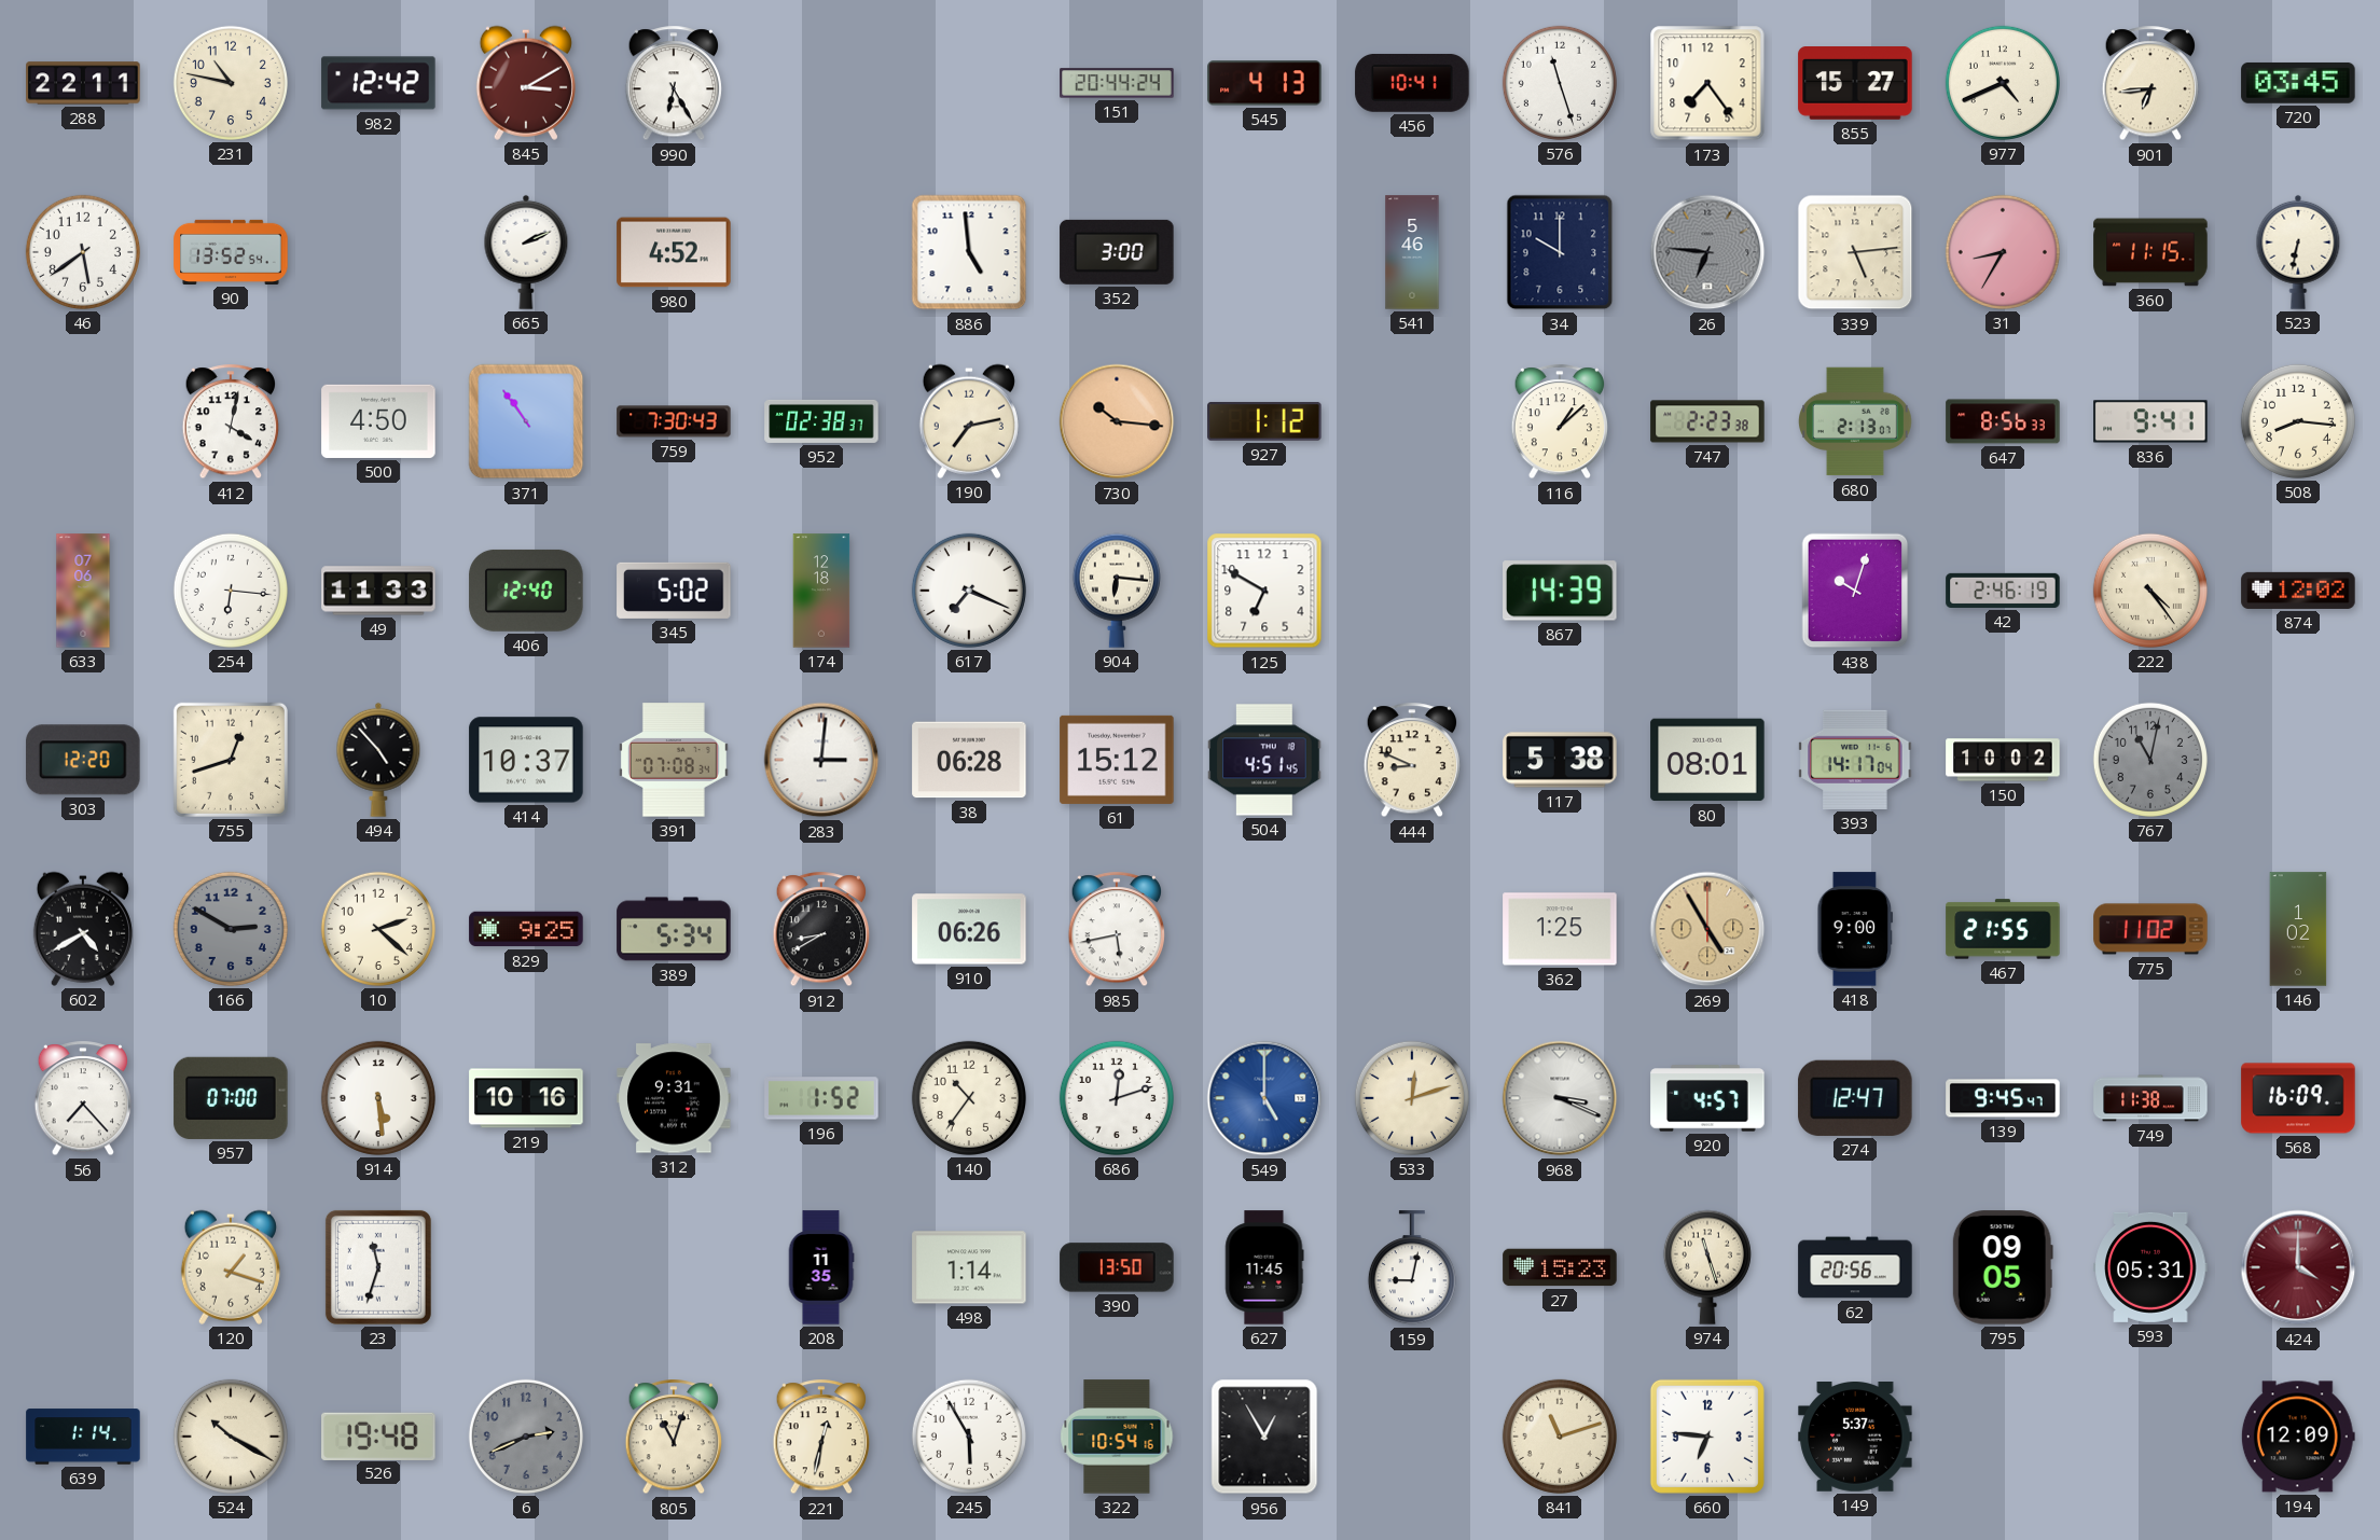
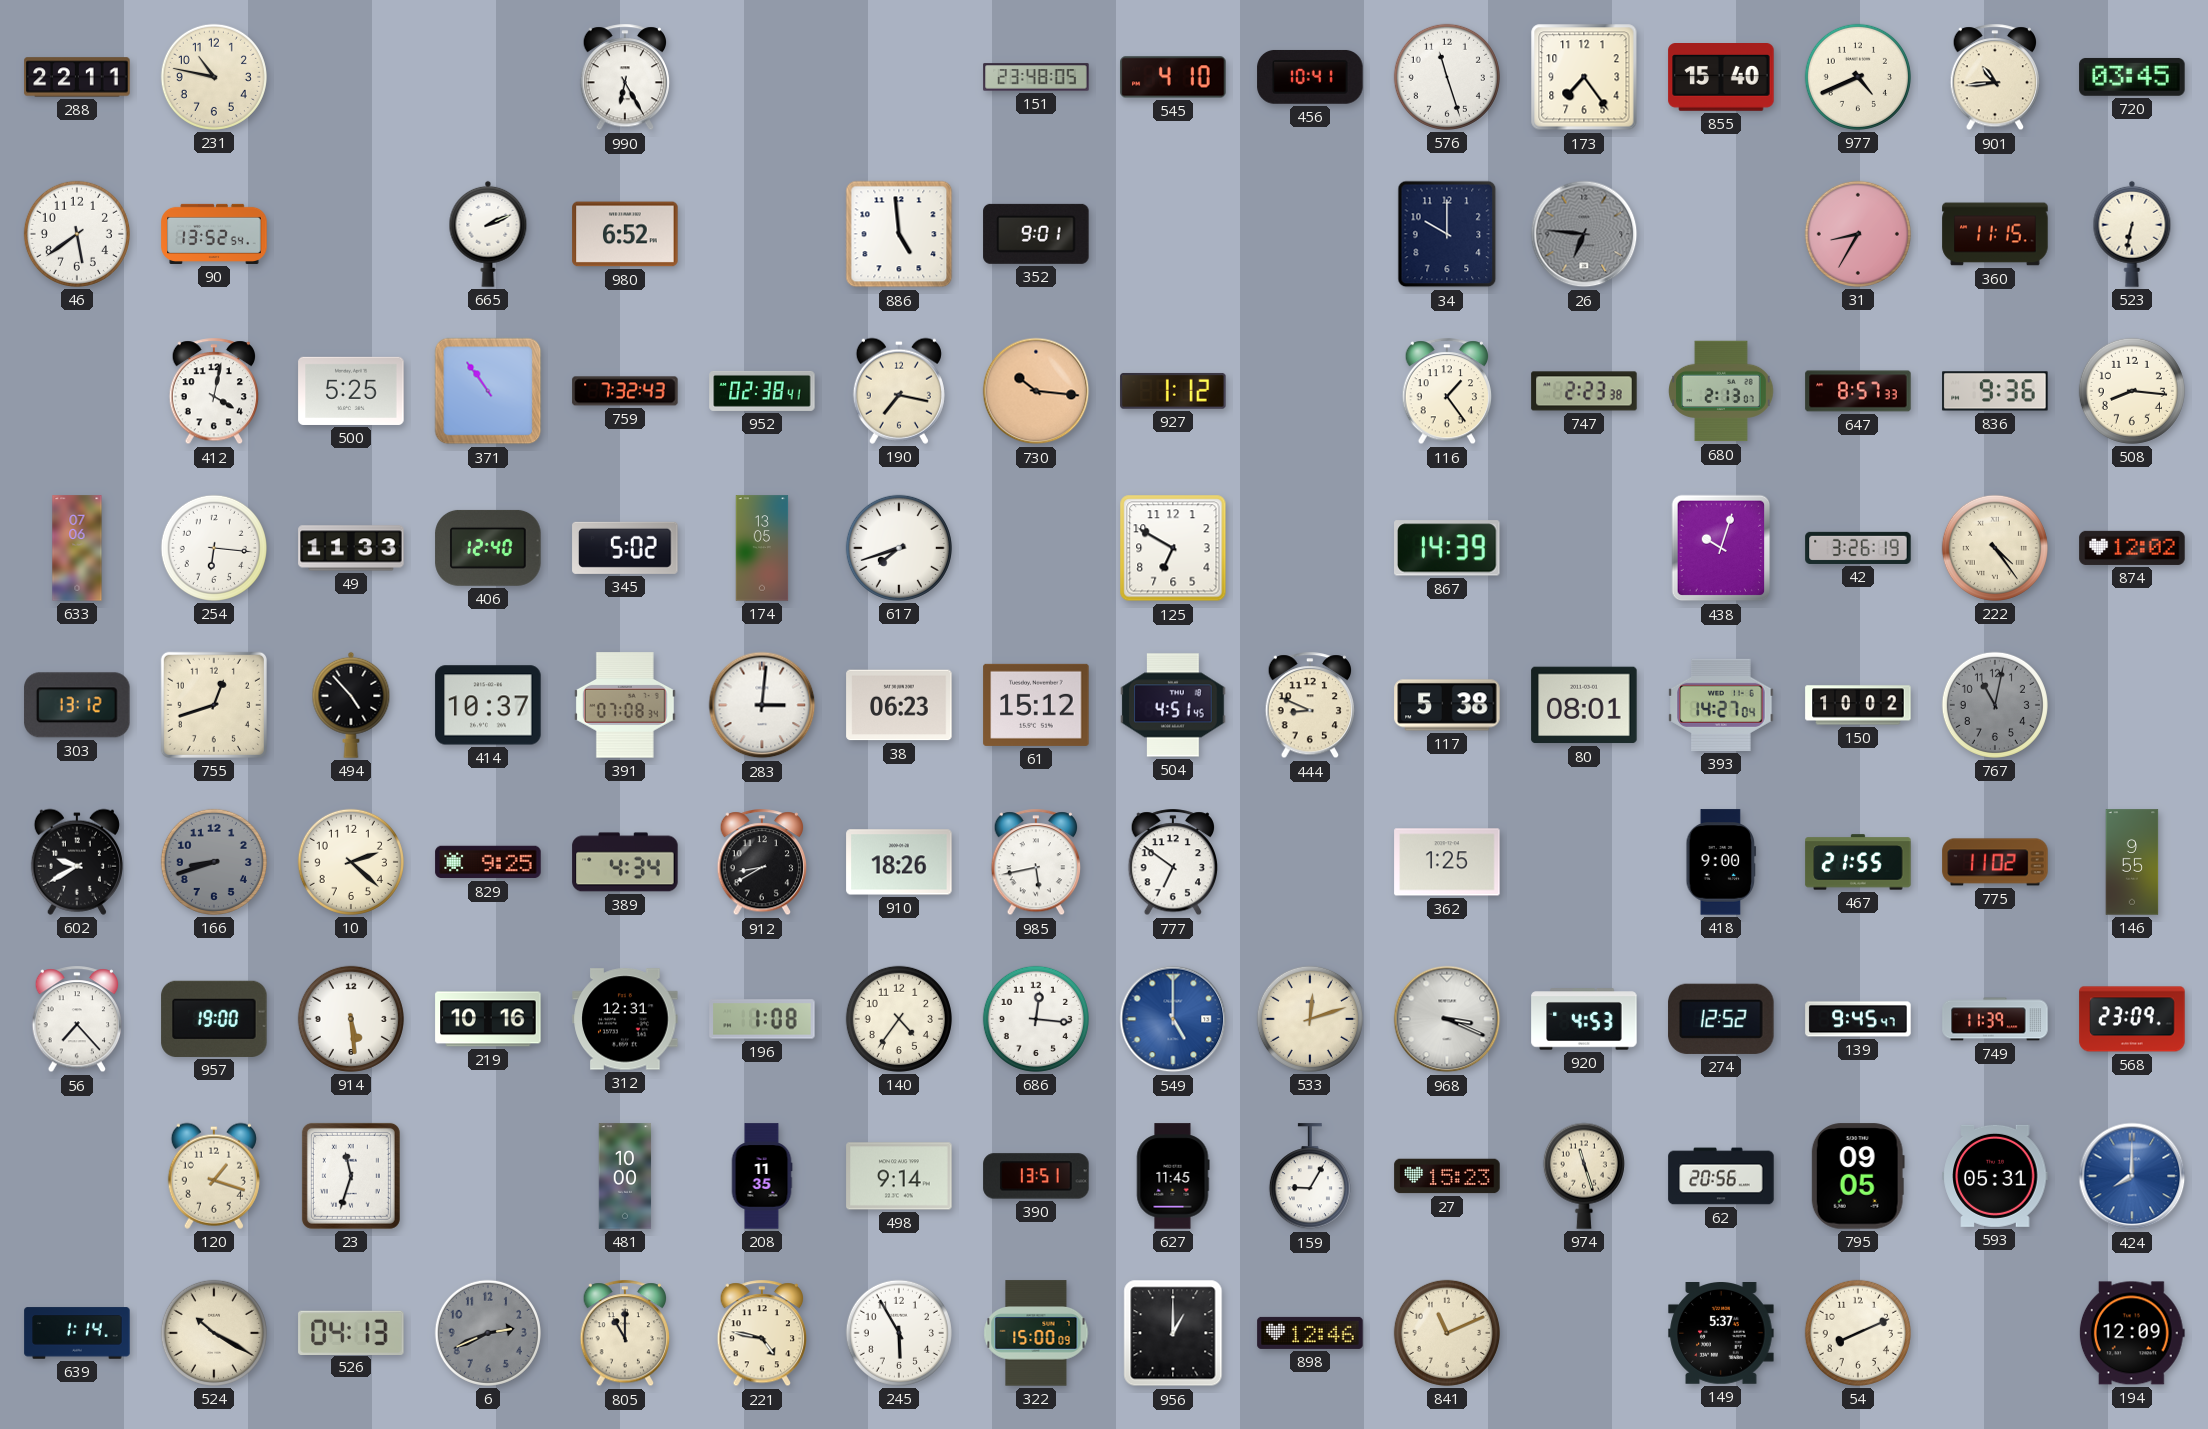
982: 12:42 -> none (378, 83)
845: 3:10 -> none (526, 83)
151: 20:44 -> 23:48 (1036, 77)
545: 4:13 -> 4:10 (1173, 77)
855: 15:27 -> 15:40 (1721, 78)
901: 6:44 -> 10:44 (1995, 78)
980: 4:52 -> 6:52 (625, 234)
352: 3:00 -> 9:01 (1036, 234)
541: 5:46 -> none (1412, 252)
339: 5:14 -> none (1855, 252)
500: 4:50 -> 5:25 (351, 391)
759: 7:30 -> 7:32 (625, 391)
952: 02:38:37 -> 02:38:41 (762, 391)
190: 7:13 -> 7:17 (899, 391)
116: 1:08 -> 1:24 (1447, 392)
647: 8:56 -> 8:57 (1858, 391)
836: 9:41 -> 9:36 (1995, 391)
174: 12:18 -> 13:05 (762, 548)
617: 7:19 -> 7:42 (899, 548)
904: 6:16 -> none (1117, 591)
42: 2:46 -> 3:26 (1858, 548)
303: 12:20 -> 13:12 (77, 705)
38: 06:28 -> 06:23 (899, 705)
393: 14:17 -> 14:27 (1721, 705)
602: 4:40 -> 9:40 (77, 862)
166: 2:50 -> 8:42 (214, 862)
389: 5:34 -> 4:34 (625, 862)
910: 06:26 -> 18:26 (899, 862)
777: none -> 6:51 (1173, 863)
269: 4:55 -> none (1707, 929)
146: 1:02 -> 9:55 (2132, 862)
957: 07:00 -> 19:00 (214, 1019)
312: 9:31 -> 12:31 (625, 1019)
196: 1:52 -> 1:08 (762, 1019)
140: 10:36 -> 4:36 (899, 1019)
686: 12:12 -> 12:16 (1036, 1019)
920: 4:57 -> 4:53 (1584, 1019)
274: 12:47 -> 12:52 (1721, 1019)
749: 11:38 -> 11:39 (1995, 1019)
568: 16:09 -> 23:09 (2132, 1019)
481: none -> 10:00 (625, 1176)
498: 1:14 -> 9:14 (899, 1176)
390: 13:50 -> 13:51 (1036, 1176)
159: 9:02 -> 9:05 (1310, 1177)
424: 4:00 -> 8:00 (2132, 1176)
424 dial: burgundy -> blue (2132, 1176)
526: 19:48 -> 04:13 (351, 1332)
805: 11:03 -> 11:00 (625, 1334)
221: 12:32 -> 4:47 (762, 1334)
322: 10:54 -> 15:00 (1036, 1333)
956: 12:55 -> 1:00 (1173, 1333)
898: none -> 12:46 (1310, 1333)
841: 11:12 -> 11:11 (1447, 1333)
660: 6:46 -> none (1707, 1437)
54: none -> 8:11 (1858, 1333)
